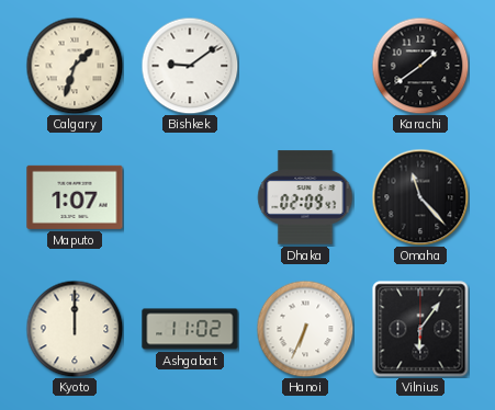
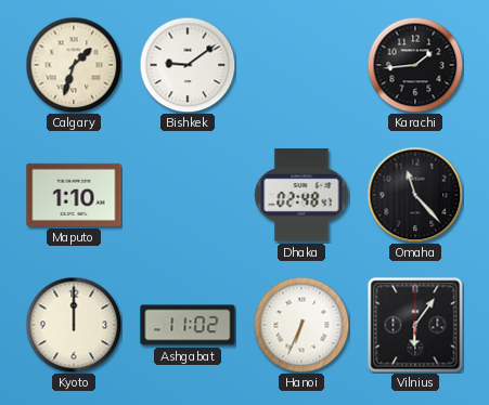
Karachi: 1:39 -> 1:44 (415, 65)
Maputo: 1:07 -> 1:10 (74, 195)
Dhaka: 02:09 -> 02:48 (301, 195)
